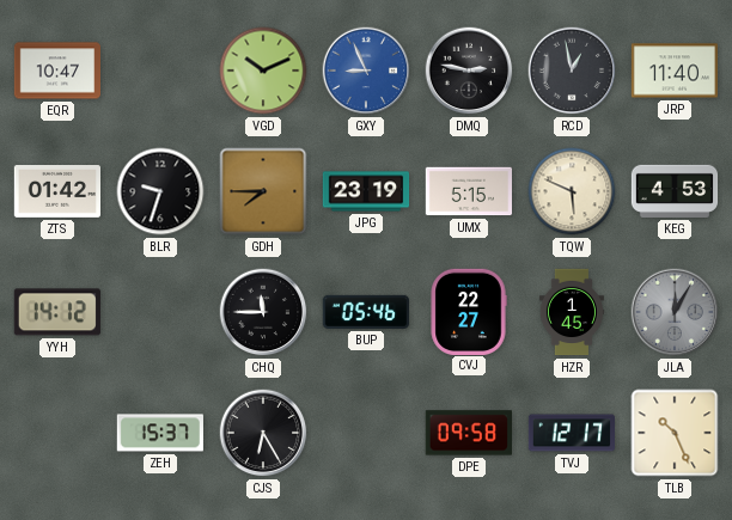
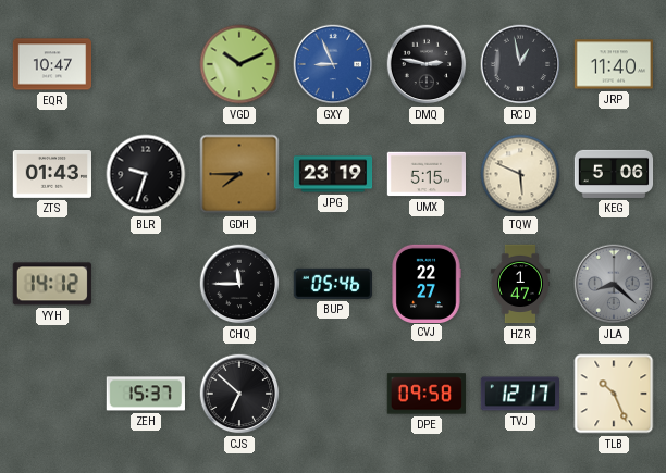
ZTS: 01:42 -> 01:43 (51, 175)
KEG: 4:53 -> 5:06 (614, 174)
HZR: 1:45 -> 1:47 (520, 284)
JLA: 12:05 -> 8:22 (614, 284)
CJS: 6:25 -> 6:52 (239, 394)
